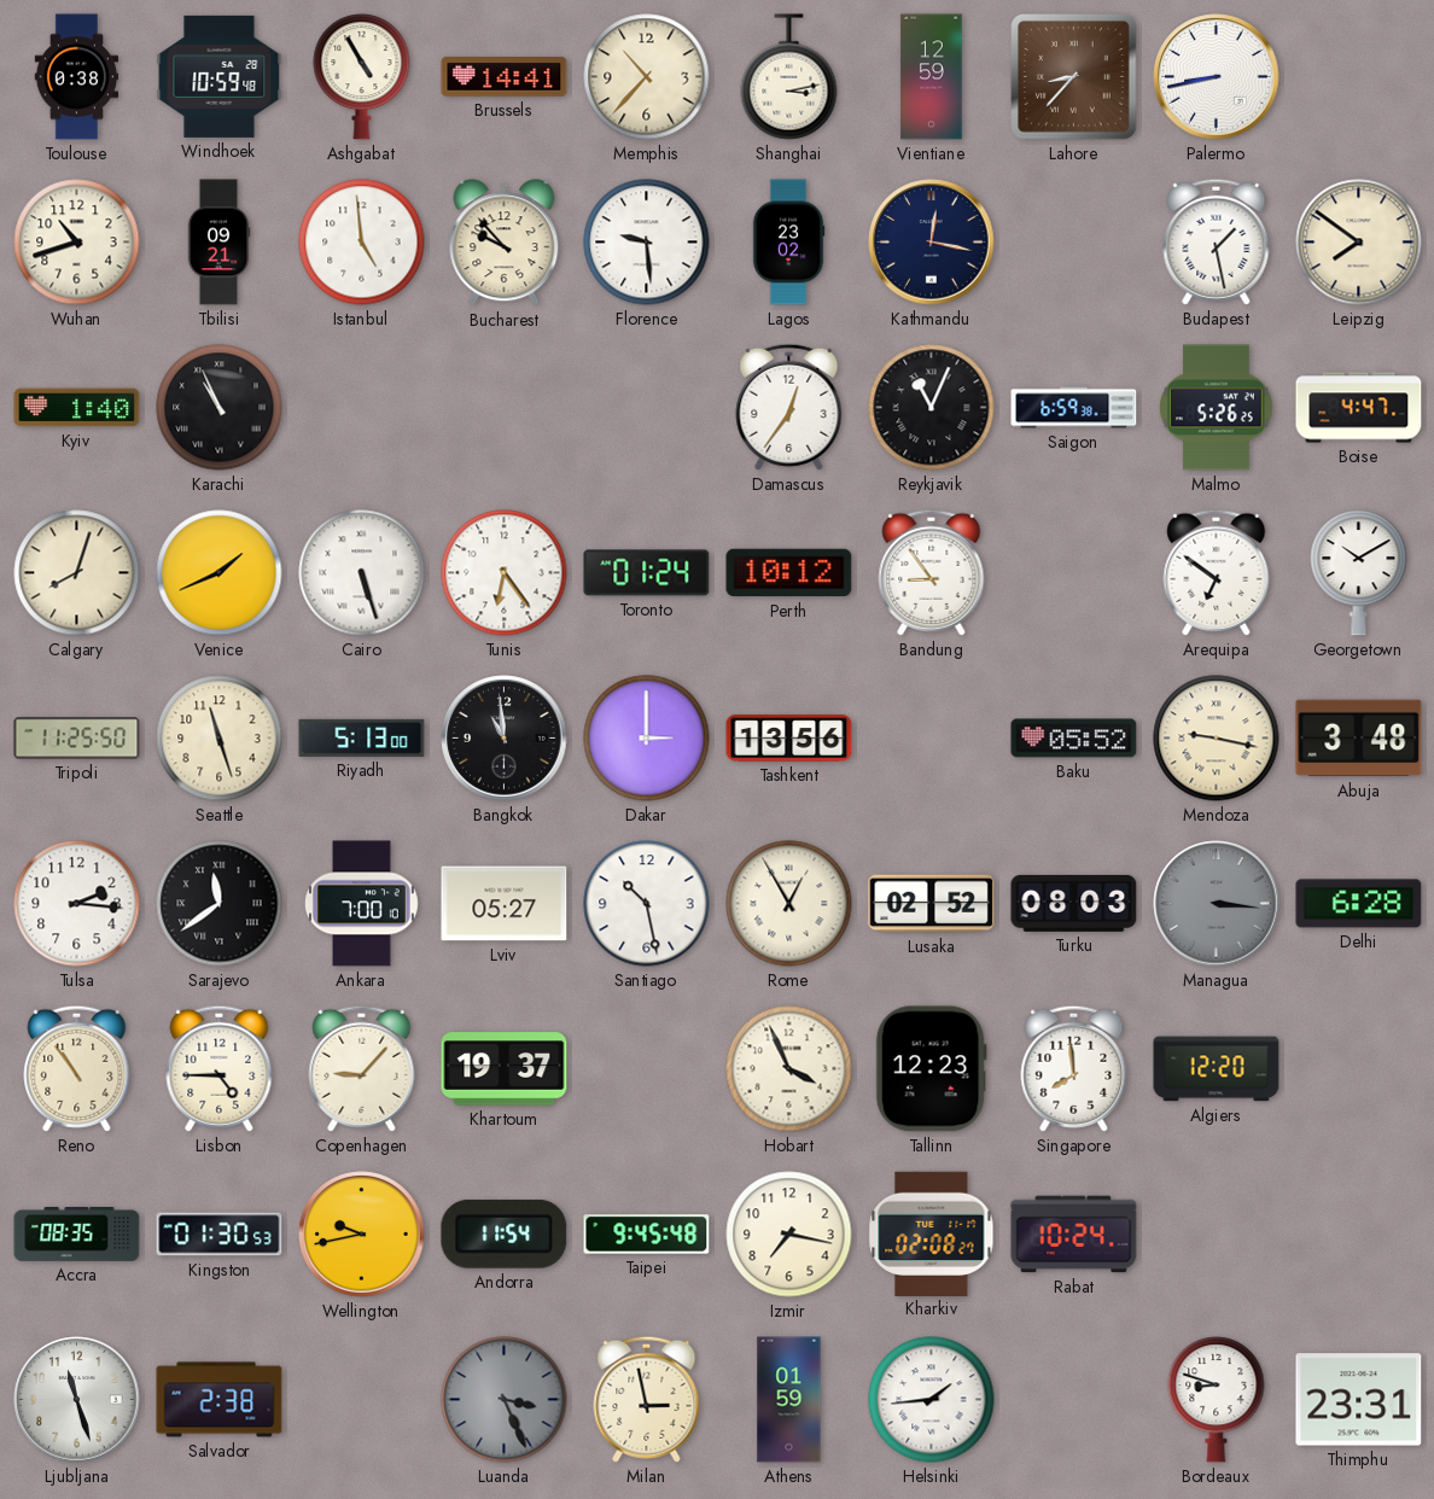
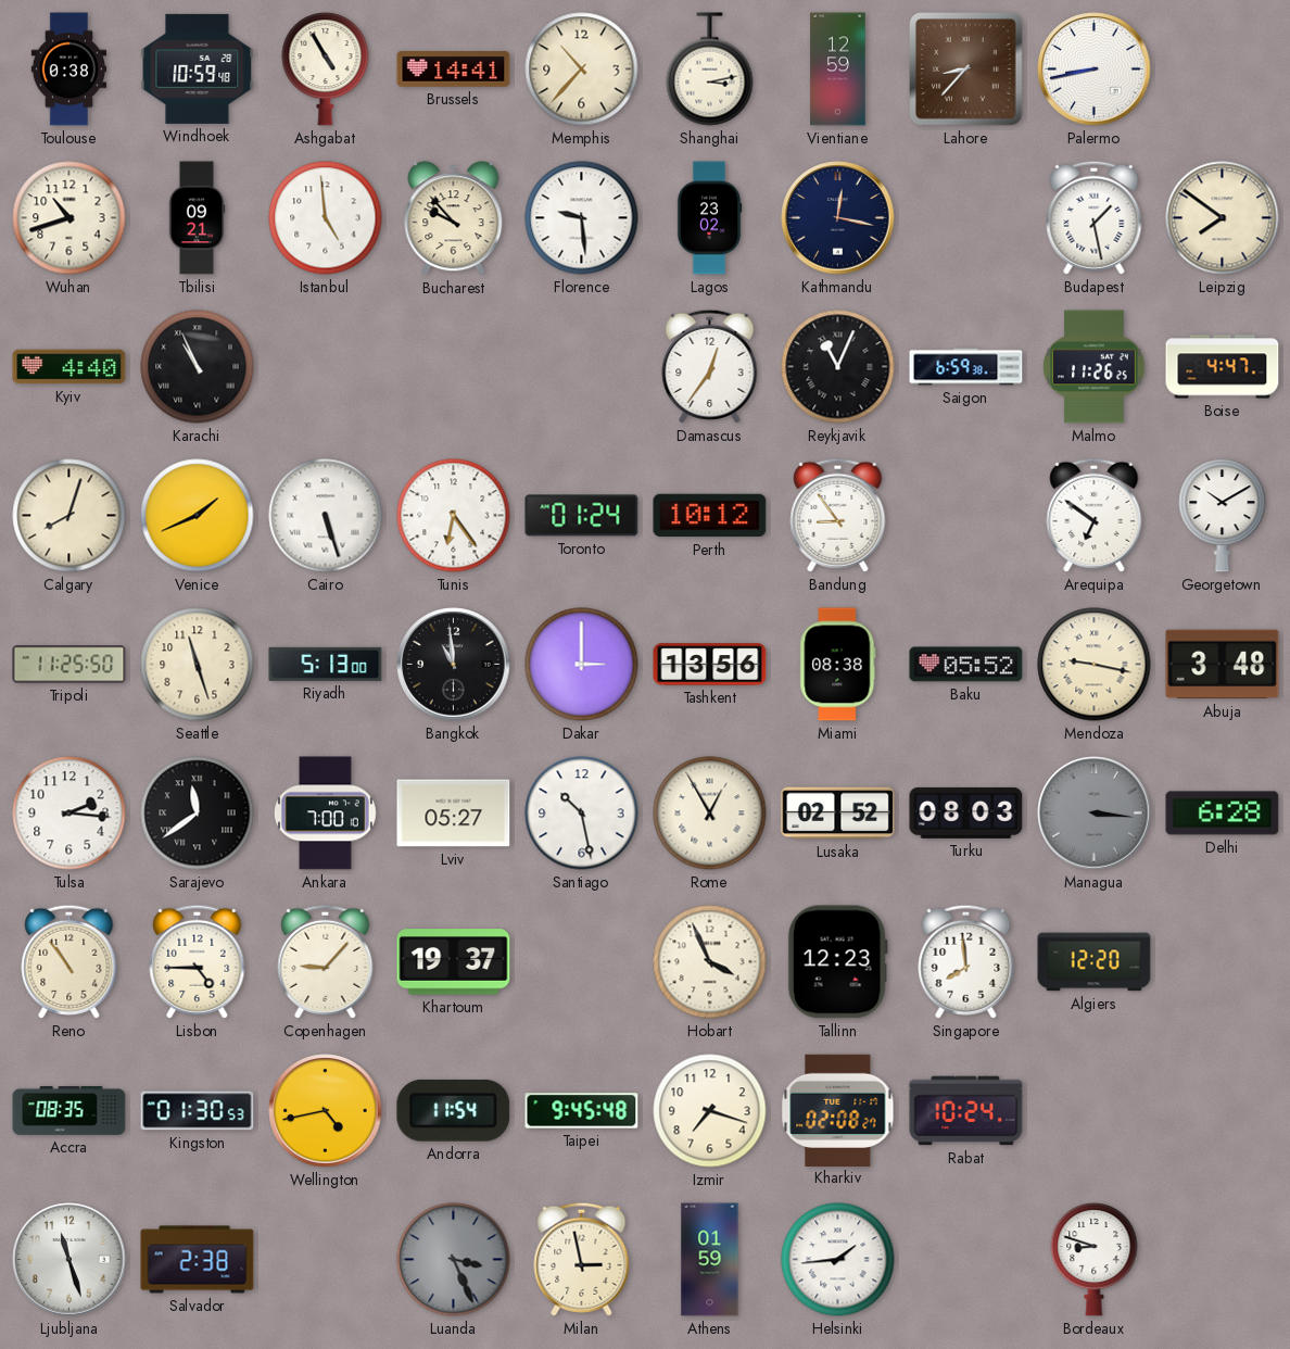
Kyiv: 1:40 -> 4:40 (69, 367)
Malmo: 5:26 -> 11:26 (1095, 367)
Miami: none -> 08:38 (838, 665)
Wellington: 9:43 -> 4:43 (326, 1111)
Izmir: 7:17 -> 7:18 (710, 1111)
Thimphu: 23:31 -> none (1359, 1400)
